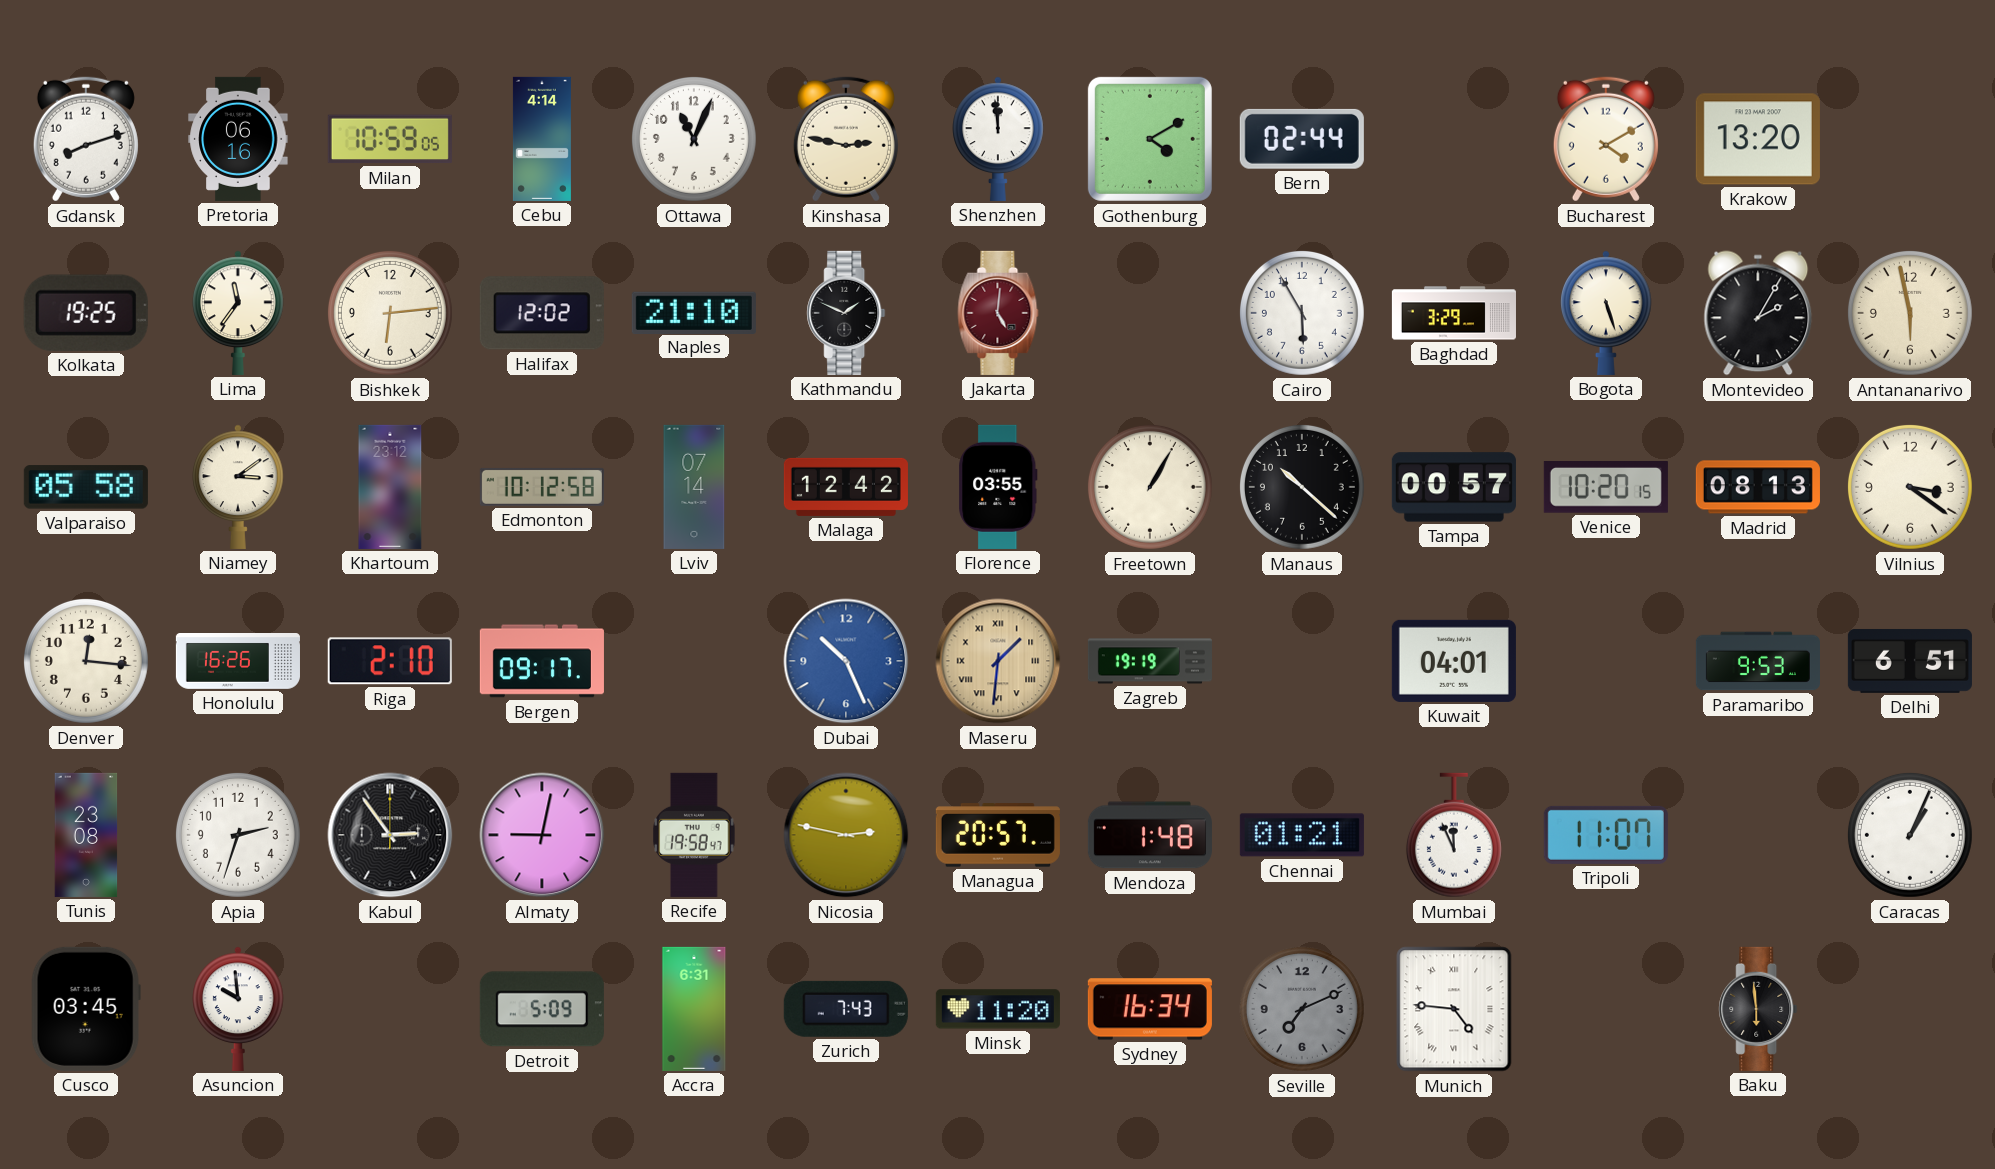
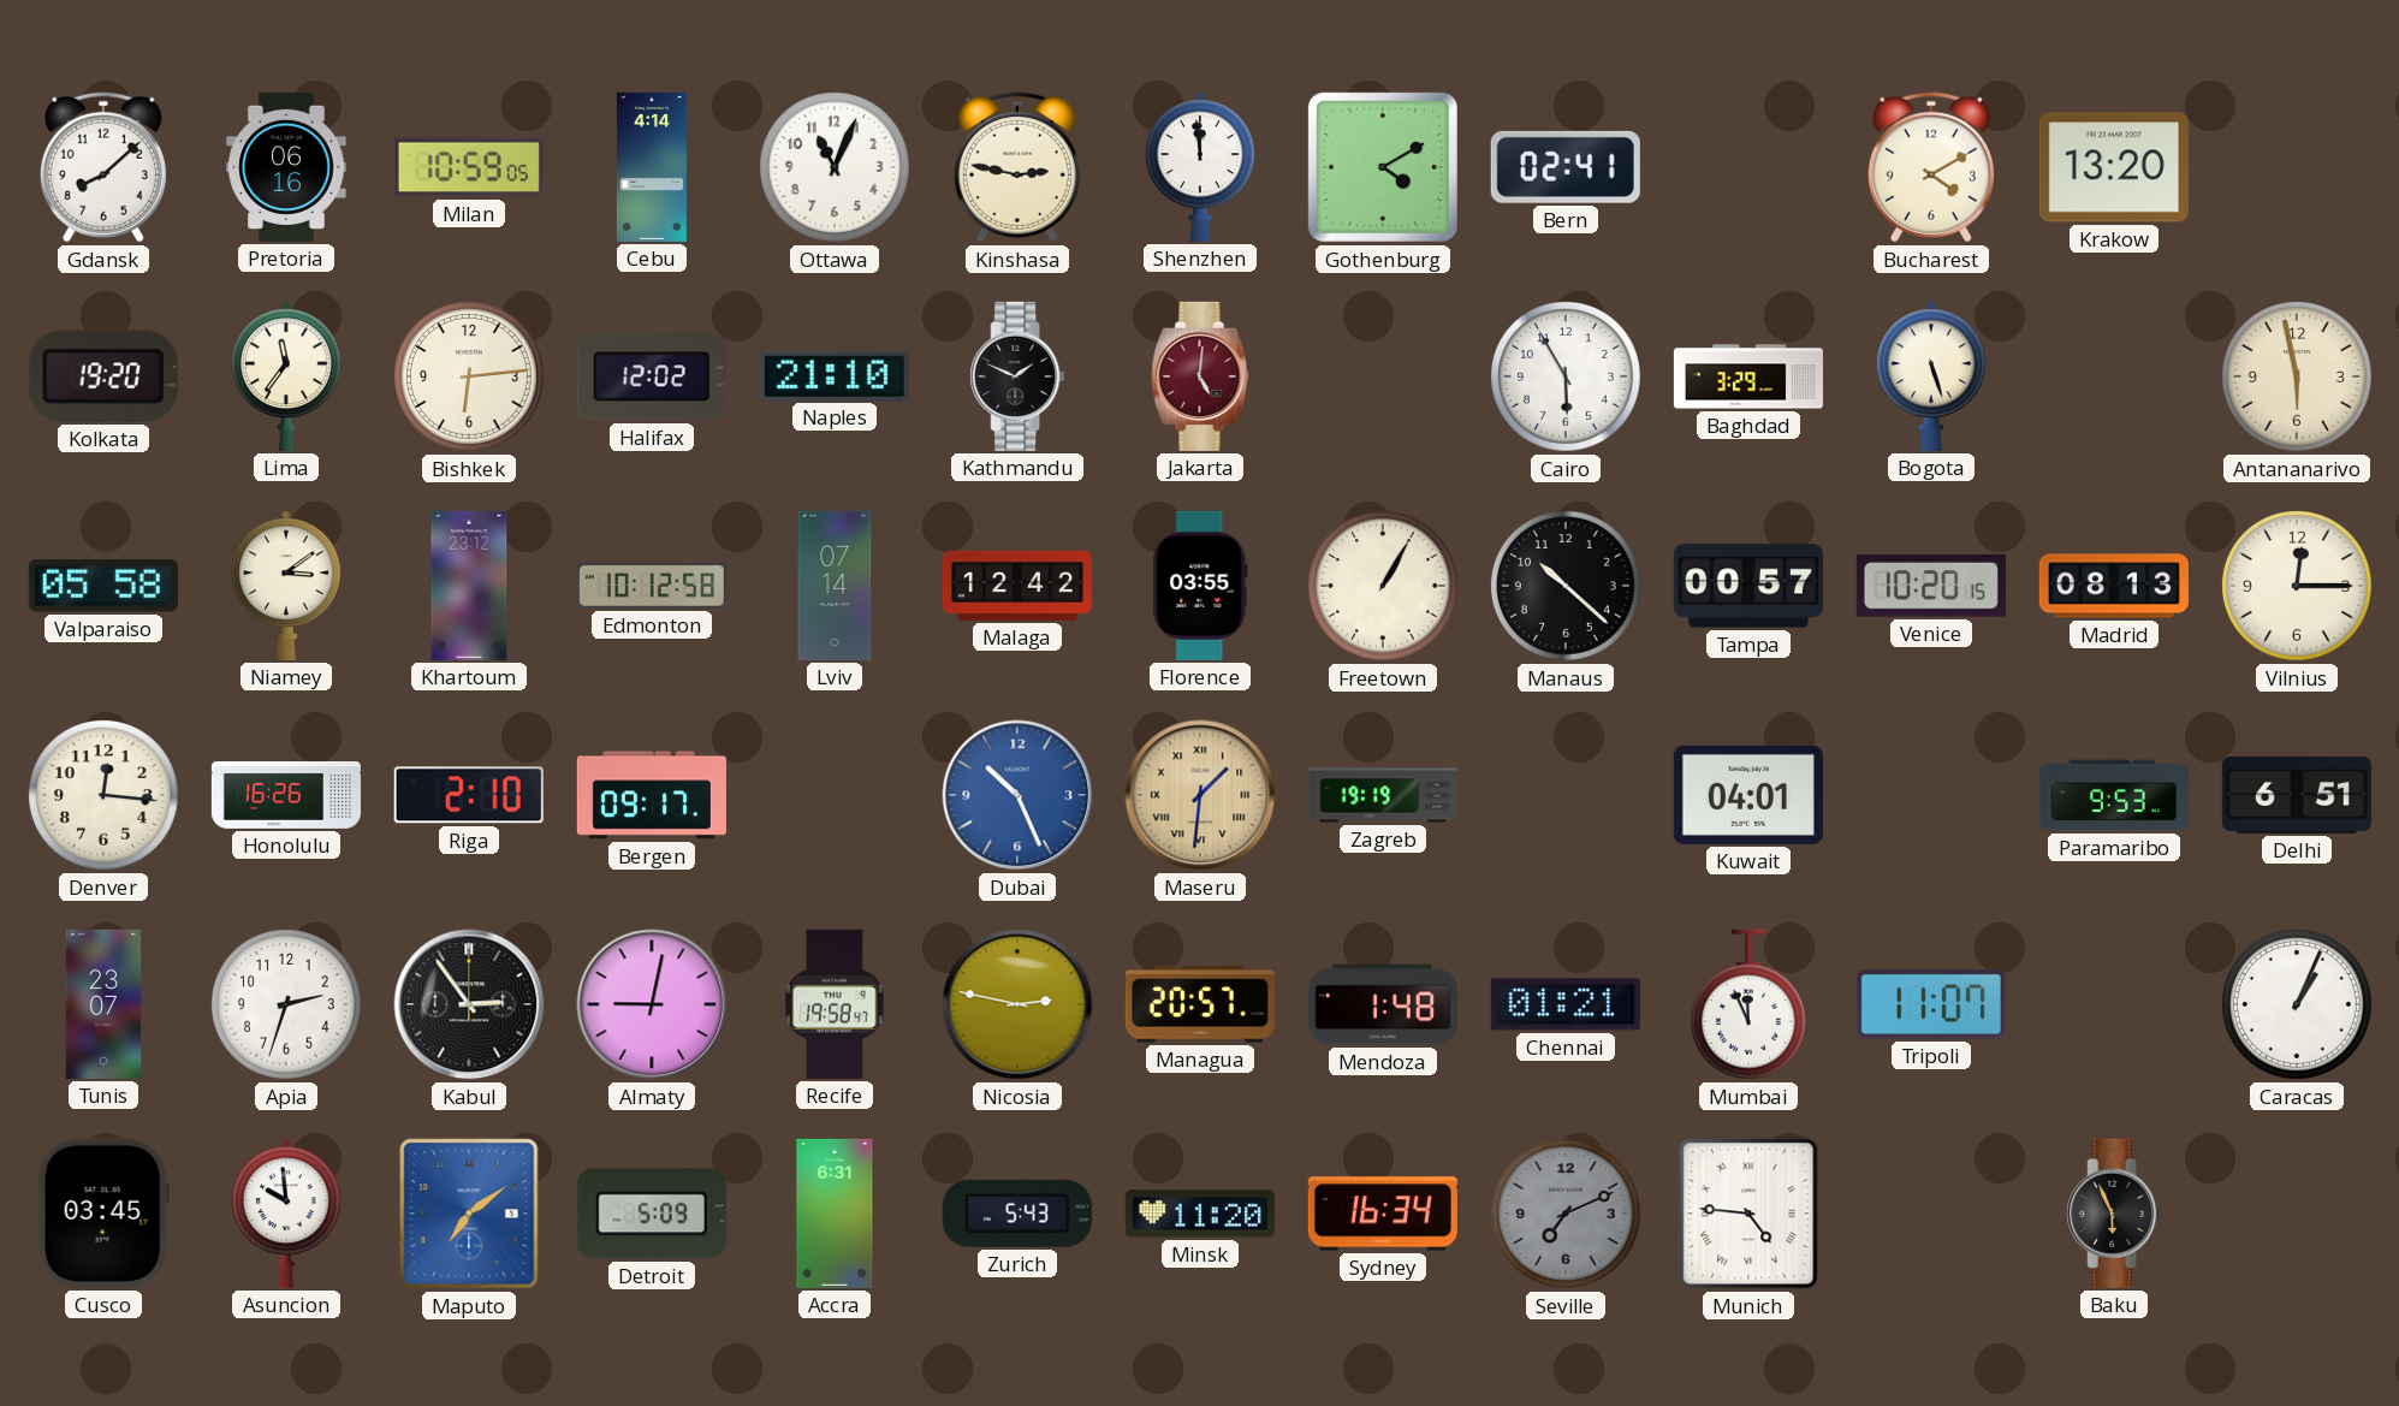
Gdansk: 8:12 -> 8:08 (103, 167)
Bern: 02:44 -> 02:41 (1566, 167)
Kolkata: 19:25 -> 19:20 (103, 376)
Montevideo: 2:05 -> none (1758, 313)
Vilnius: 3:21 -> 12:15 (2297, 586)
Tunis: 23:08 -> 23:07 (103, 1004)
Maputo: none -> 7:09 (469, 1214)
Zurich: 7:43 -> 5:43 (1017, 1214)
Baku: 5:59 -> 5:56 (2114, 1214)
